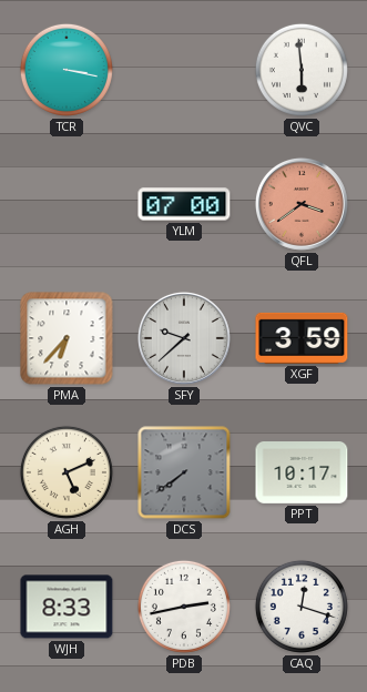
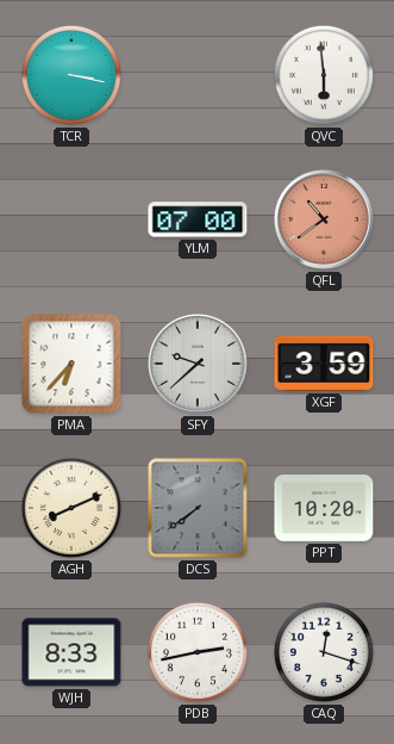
QFL: 3:39 -> 10:39 (324, 219)
AGH: 5:11 -> 8:11 (71, 508)
PPT: 10:17 -> 10:20 (324, 509)
